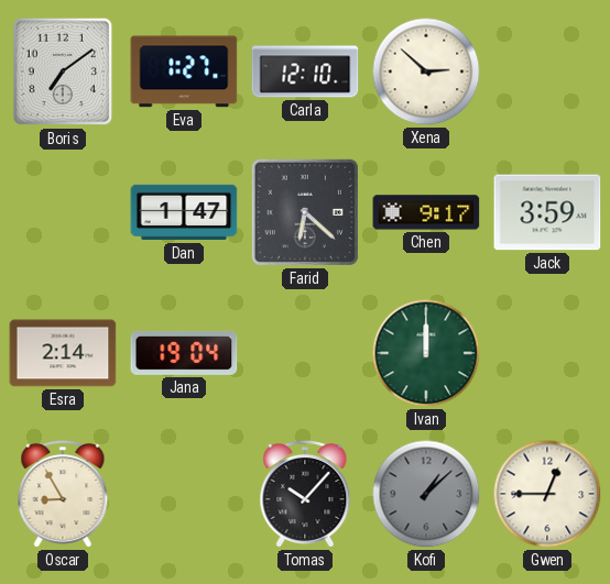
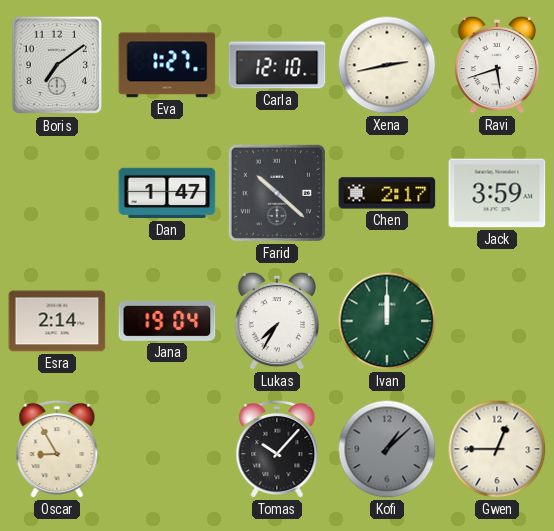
Xena: 2:52 -> 2:43 (387, 65)
Ravi: none -> 5:42 (497, 65)
Farid: 6:22 -> 10:22 (277, 193)
Chen: 9:17 -> 2:17 (387, 193)
Lukas: none -> 7:35 (277, 321)
